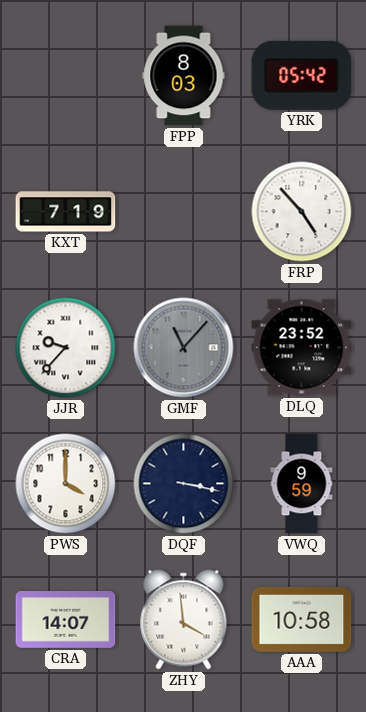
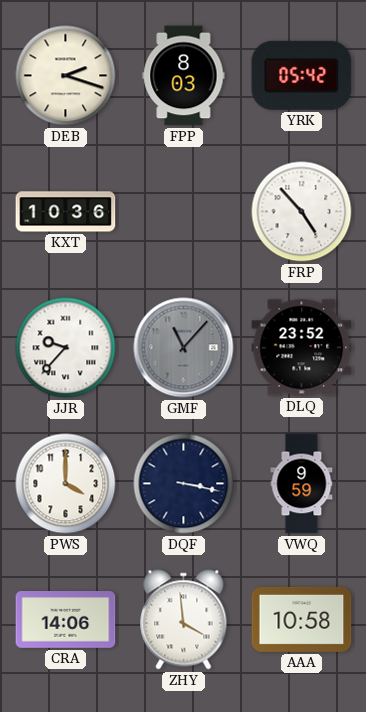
DEB: none -> 2:18 (66, 76)
KXT: 7:19 -> 10:36 (66, 212)
CRA: 14:07 -> 14:06 (66, 620)
